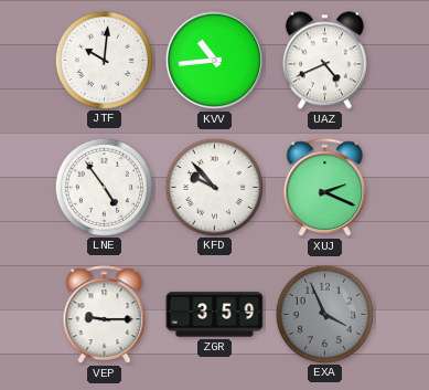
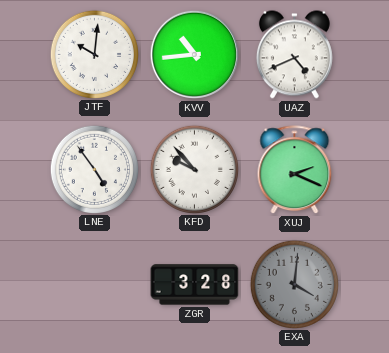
VEP: 9:15 -> none (105, 315)
ZGR: 3:59 -> 3:28 (195, 285)
EXA: 3:56 -> 4:01 (294, 284)
